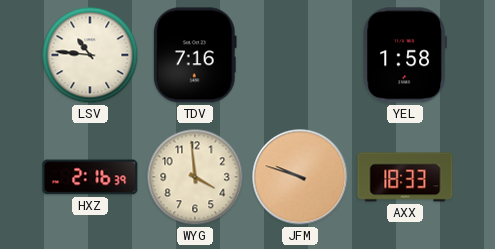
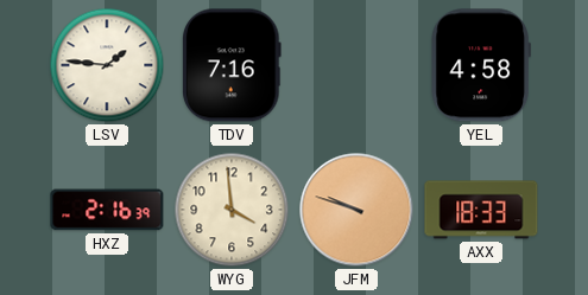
LSV: 10:46 -> 1:46 (107, 65)
YEL: 1:58 -> 4:58 (481, 65)
